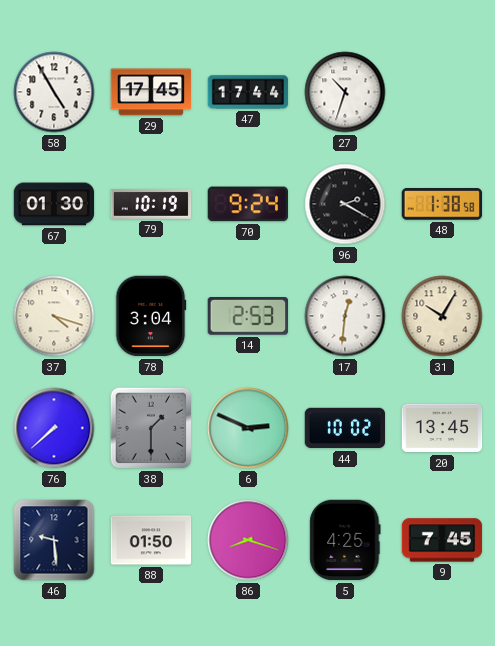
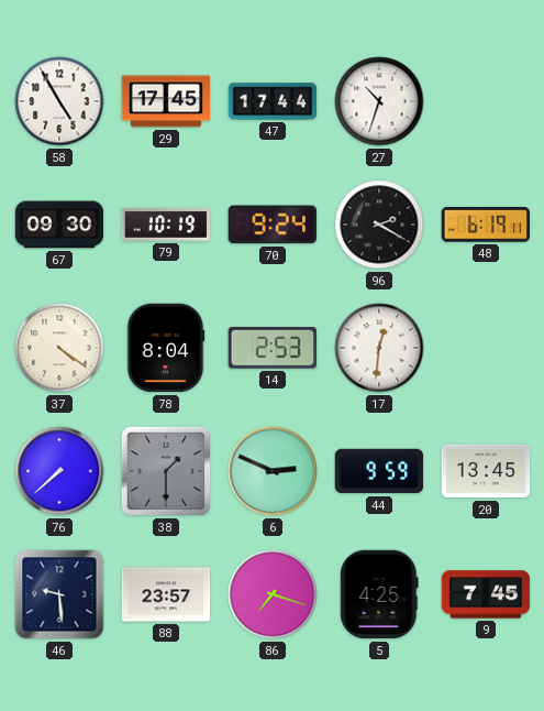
67: 01:30 -> 09:30 (59, 225)
48: 1:38 -> 6:19 (486, 225)
37: 4:18 -> 4:21 (59, 348)
78: 3:04 -> 8:04 (166, 348)
31: 10:05 -> none (442, 316)
44: 10:02 -> 9:59 (379, 471)
88: 01:50 -> 23:57 (166, 594)
86: 8:18 -> 7:18 (273, 594)
